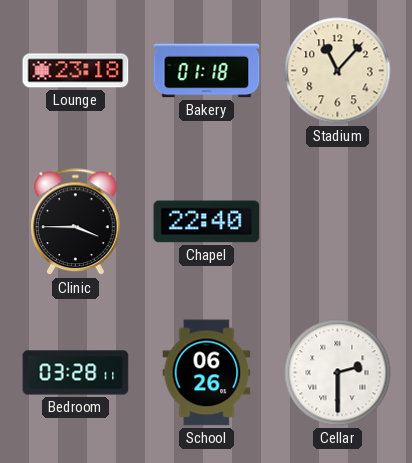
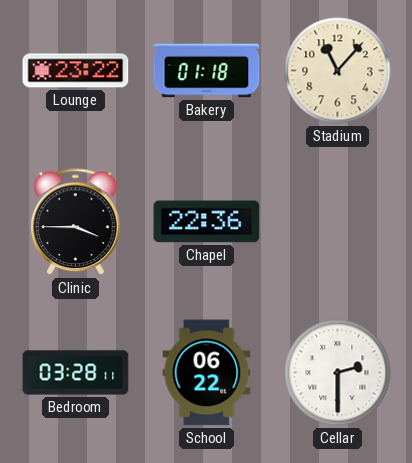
Lounge: 23:18 -> 23:22 (76, 71)
Chapel: 22:40 -> 22:36 (207, 222)
School: 06:26 -> 06:22 (207, 373)
